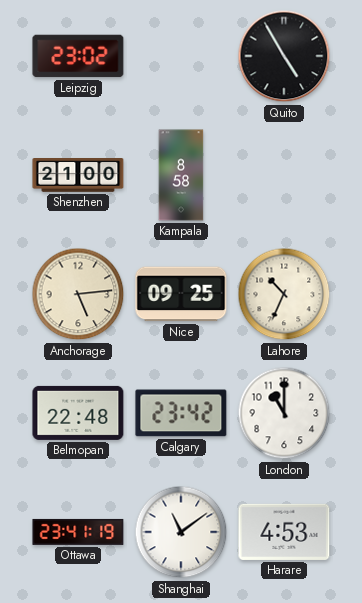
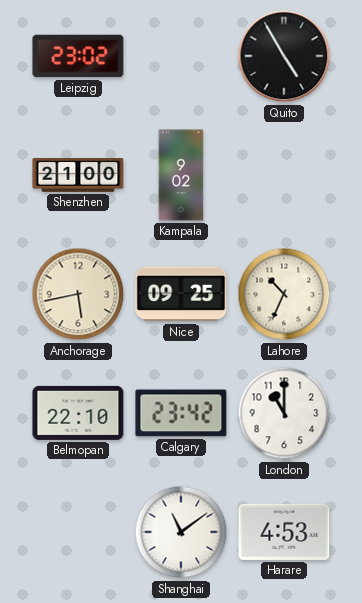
Kampala: 8:58 -> 9:02 (181, 175)
Anchorage: 5:14 -> 5:43 (78, 294)
Belmopan: 22:48 -> 22:10 (78, 413)
Ottawa: 23:41 -> none (78, 532)
